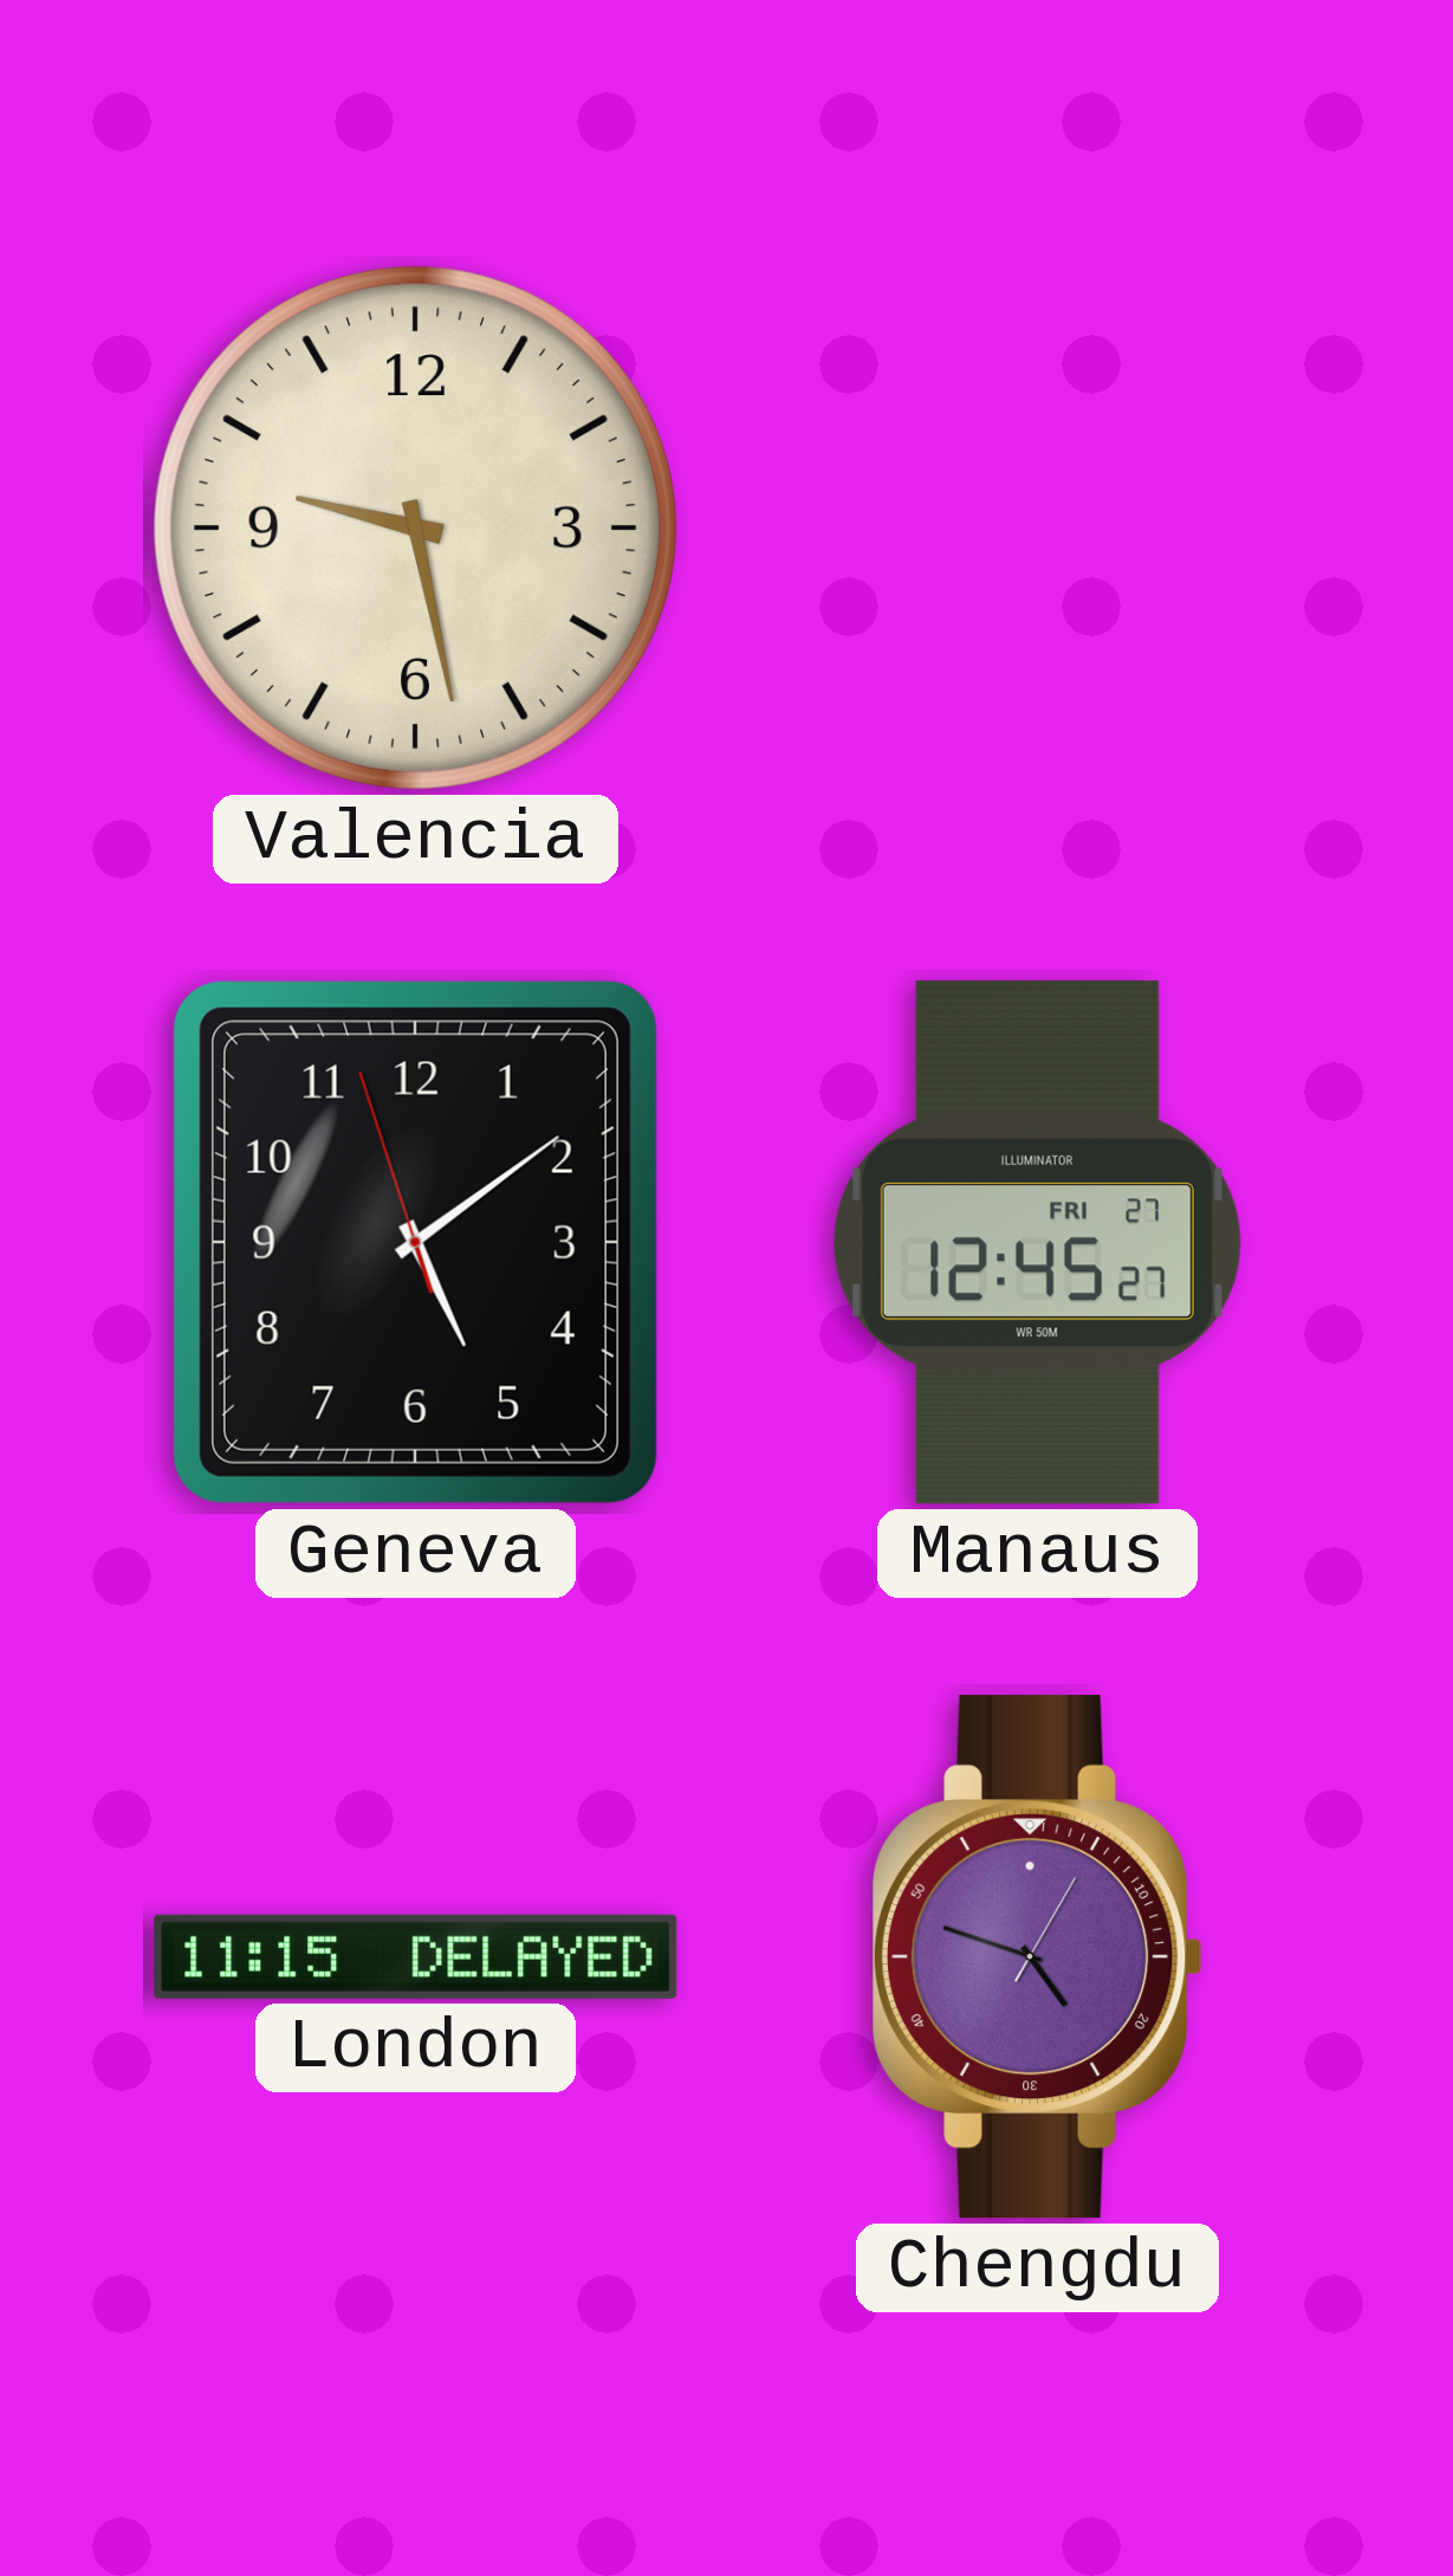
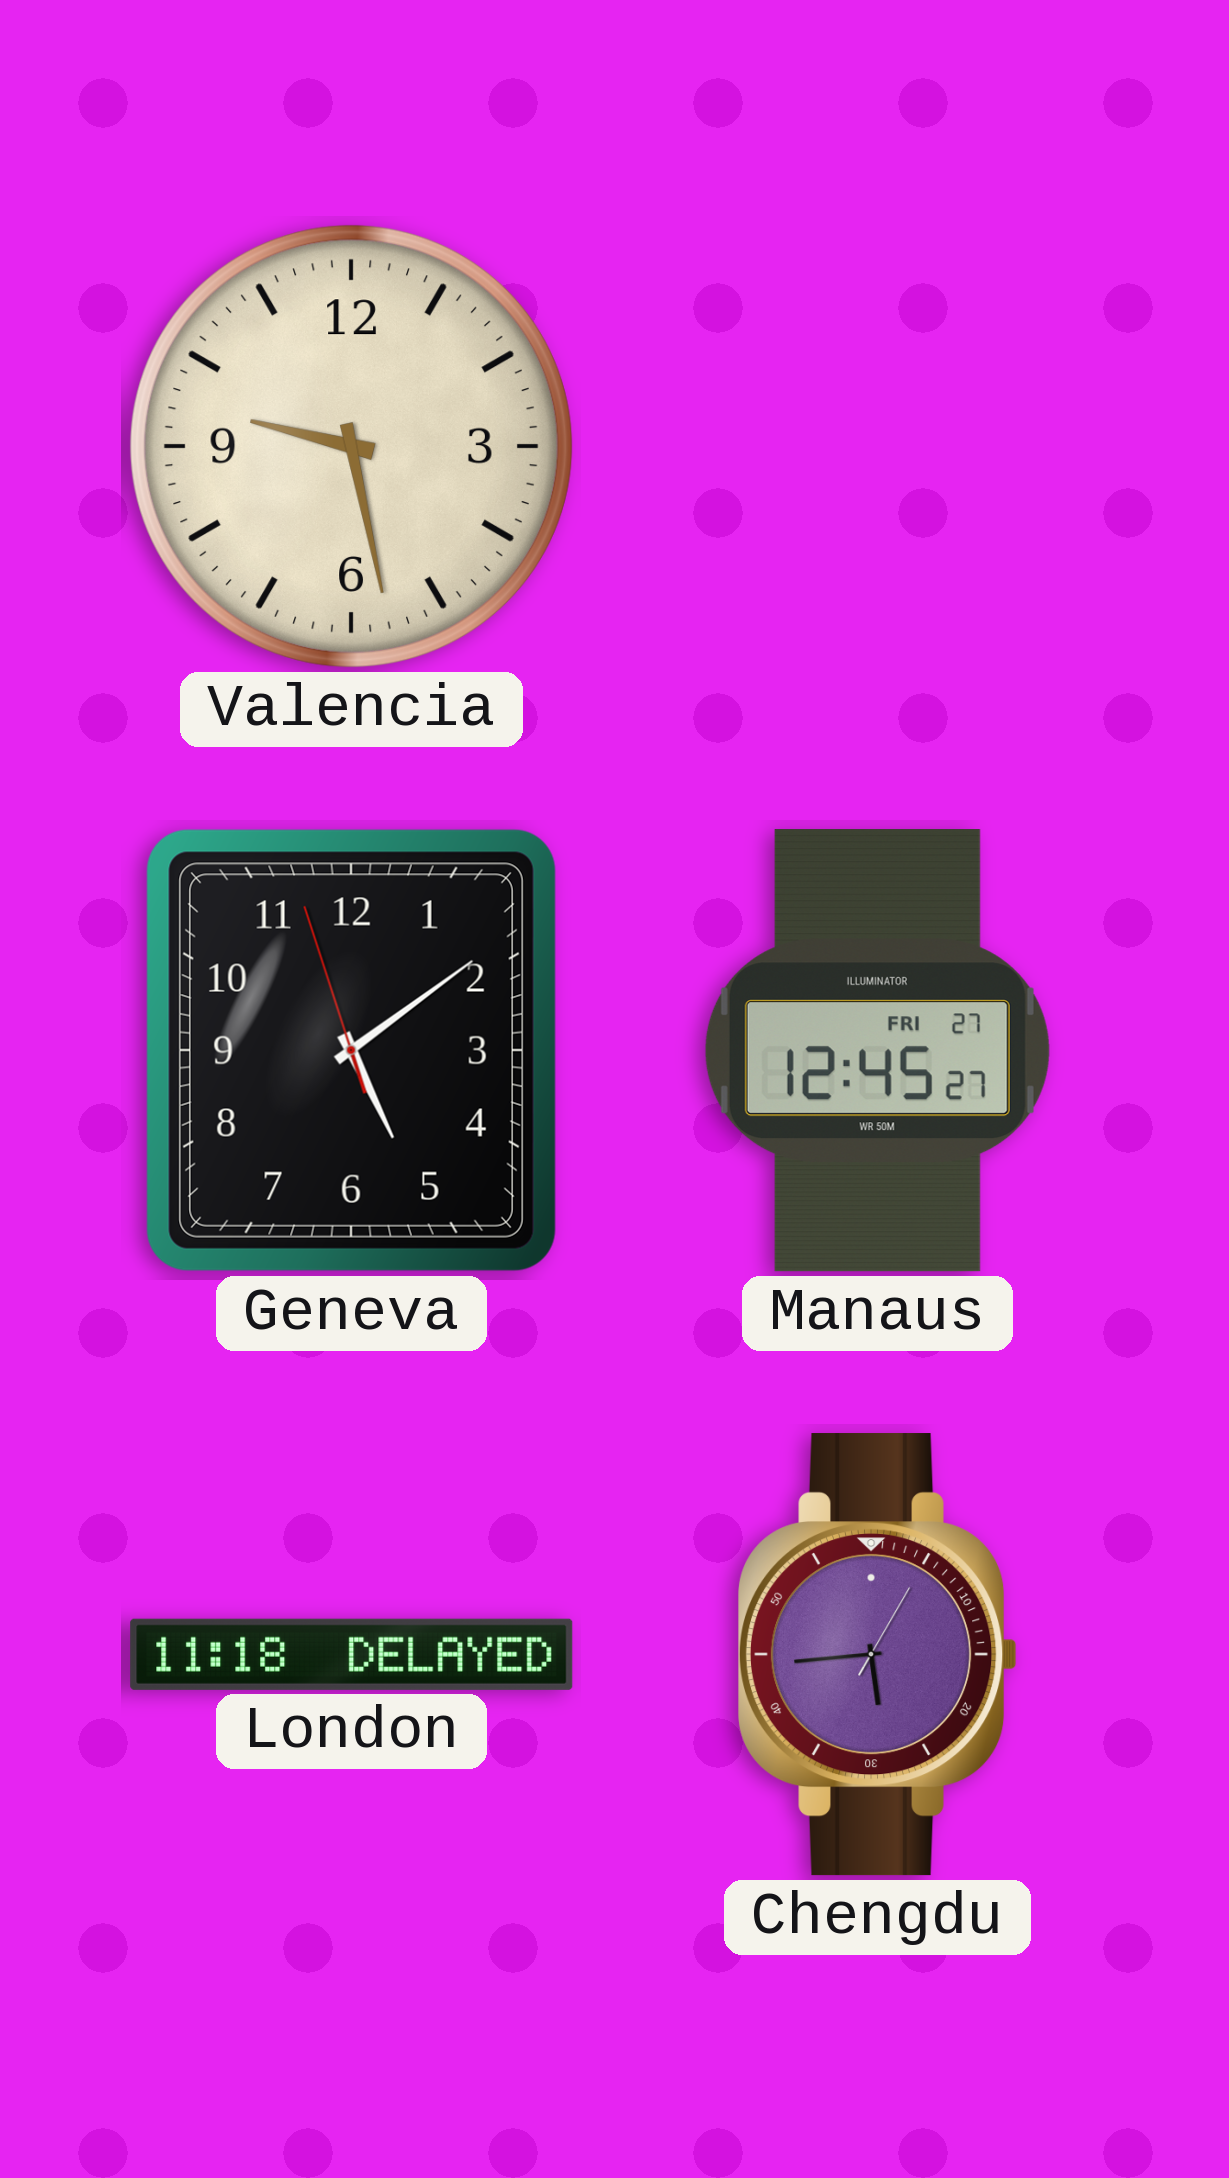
London: 11:15 -> 11:18 (352, 1654)
Chengdu: 4:48 -> 5:44 (879, 1655)
